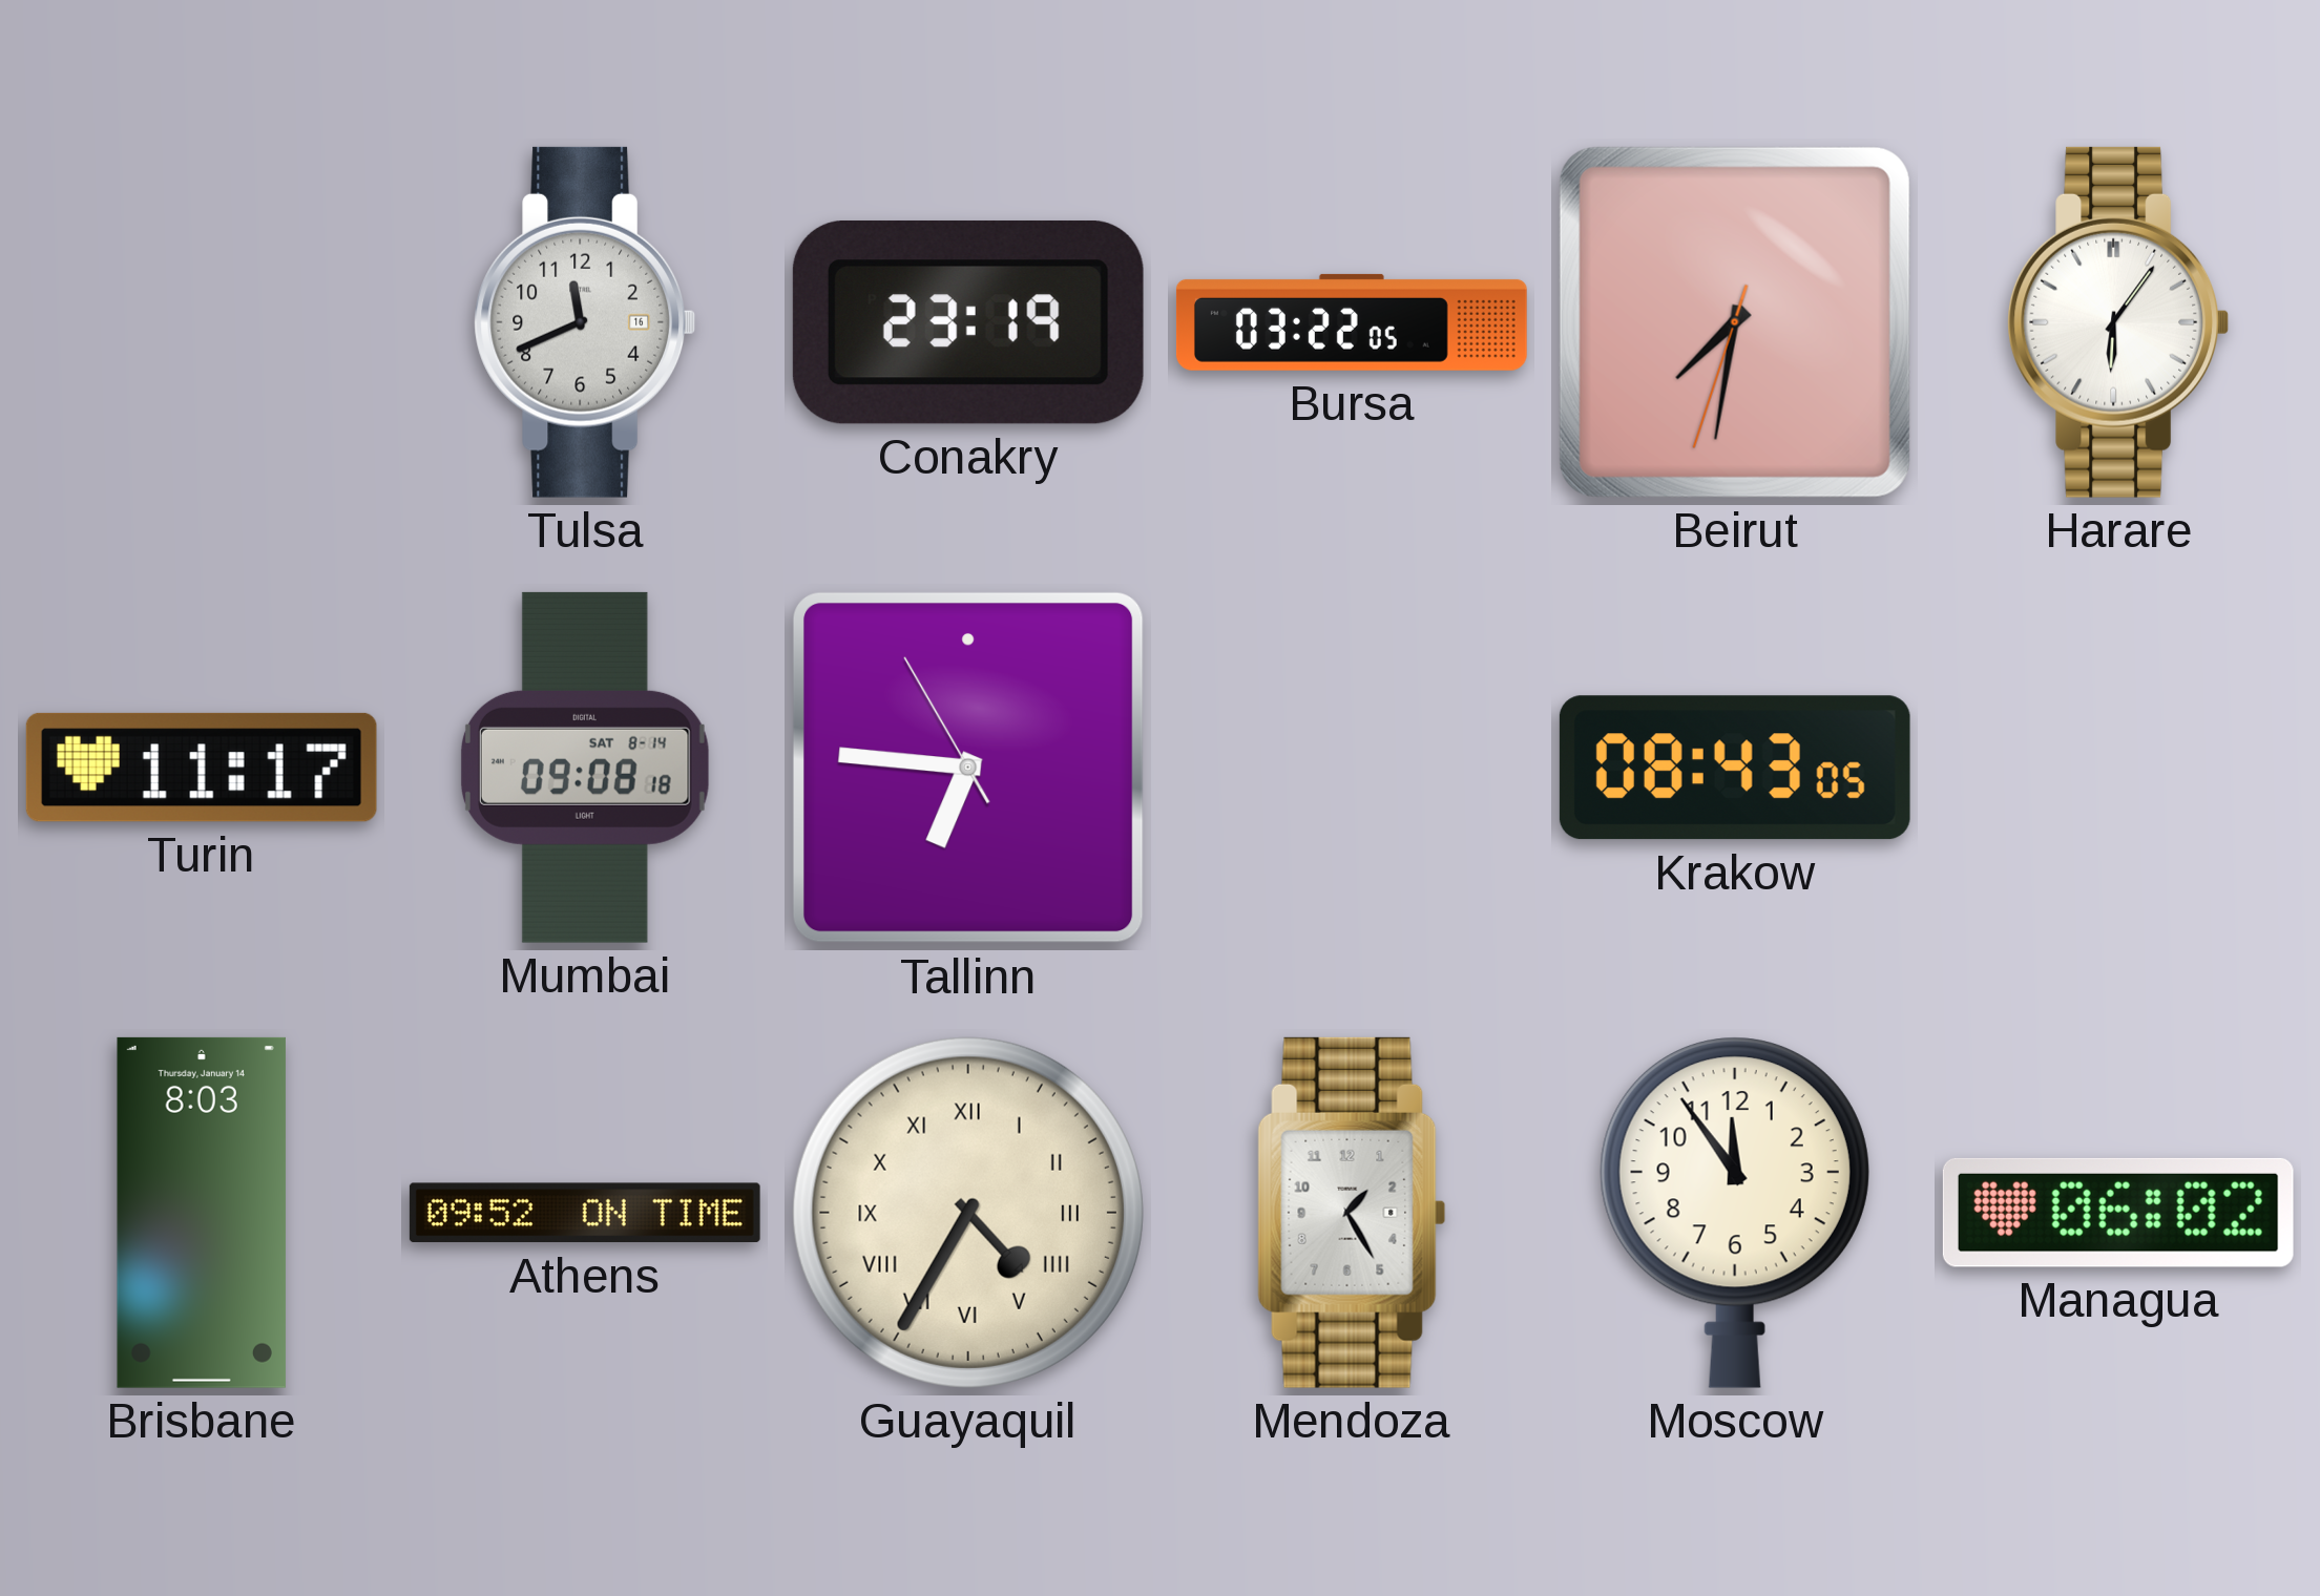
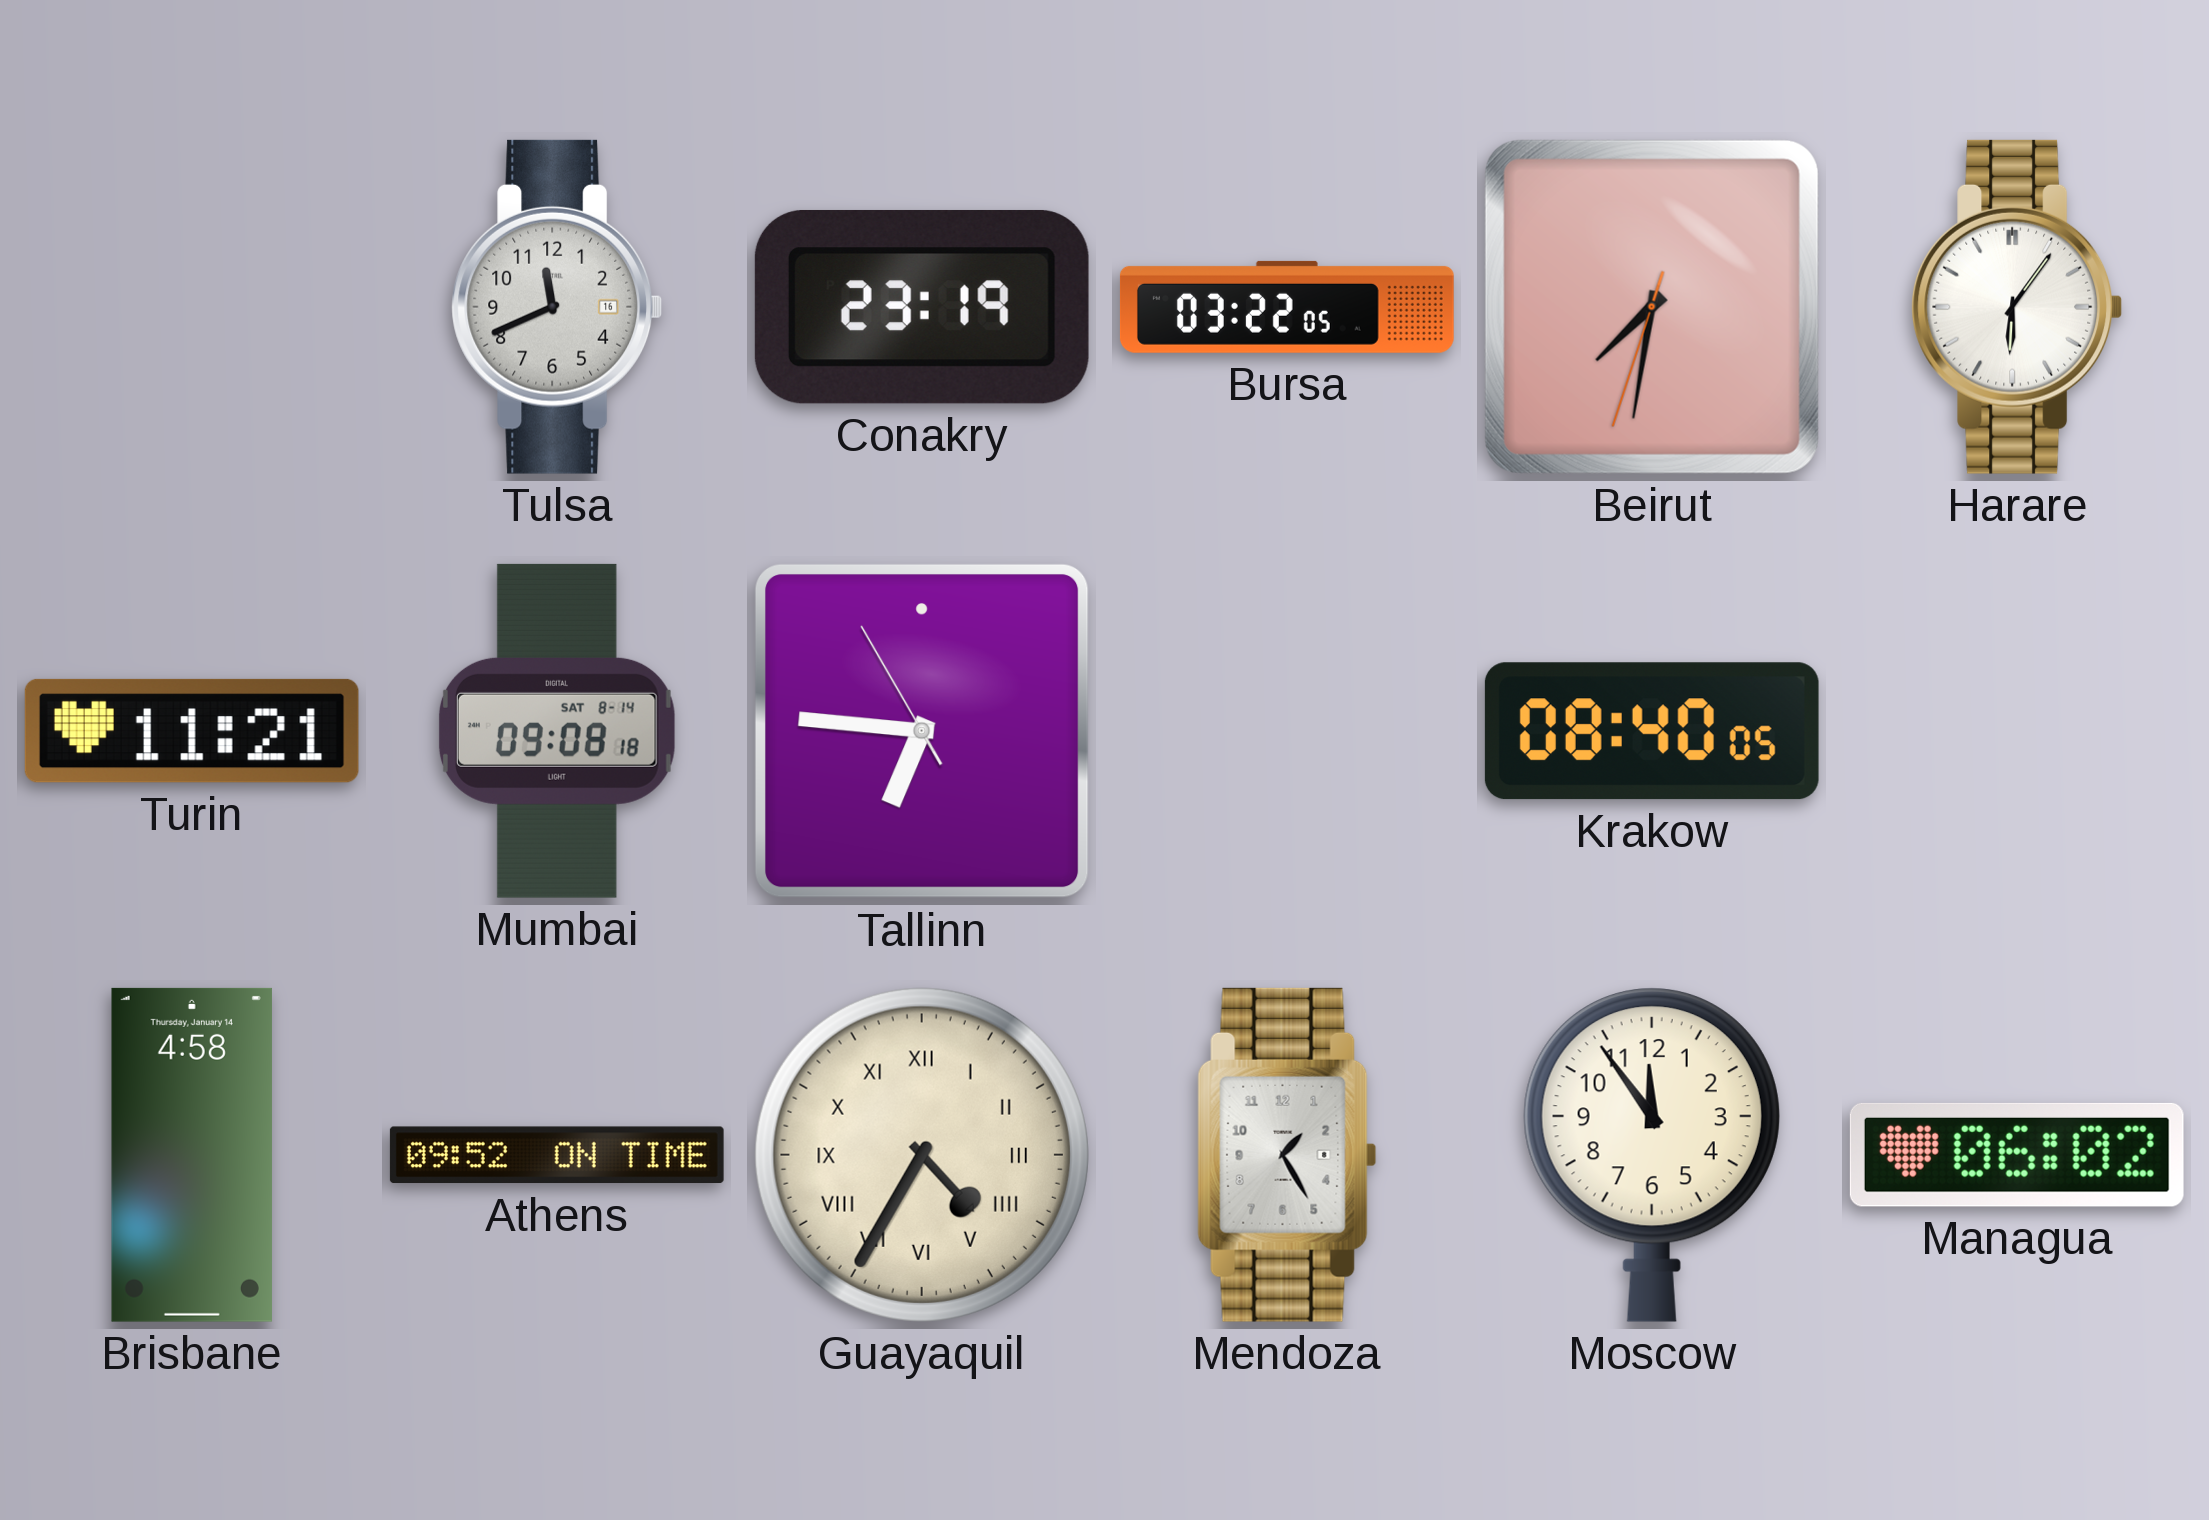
Turin: 11:17 -> 11:21 (192, 731)
Krakow: 08:43 -> 08:40 (1652, 731)
Brisbane: 8:03 -> 4:58 (192, 1155)
